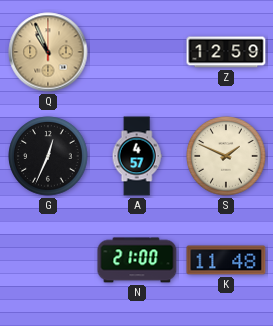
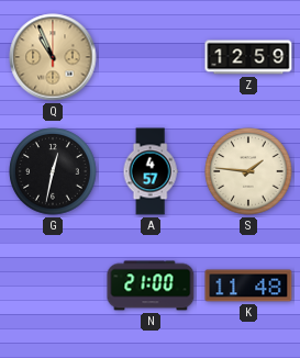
G: 12:34 -> 12:32 (53, 171)
S: 1:49 -> 1:46 (248, 171)
